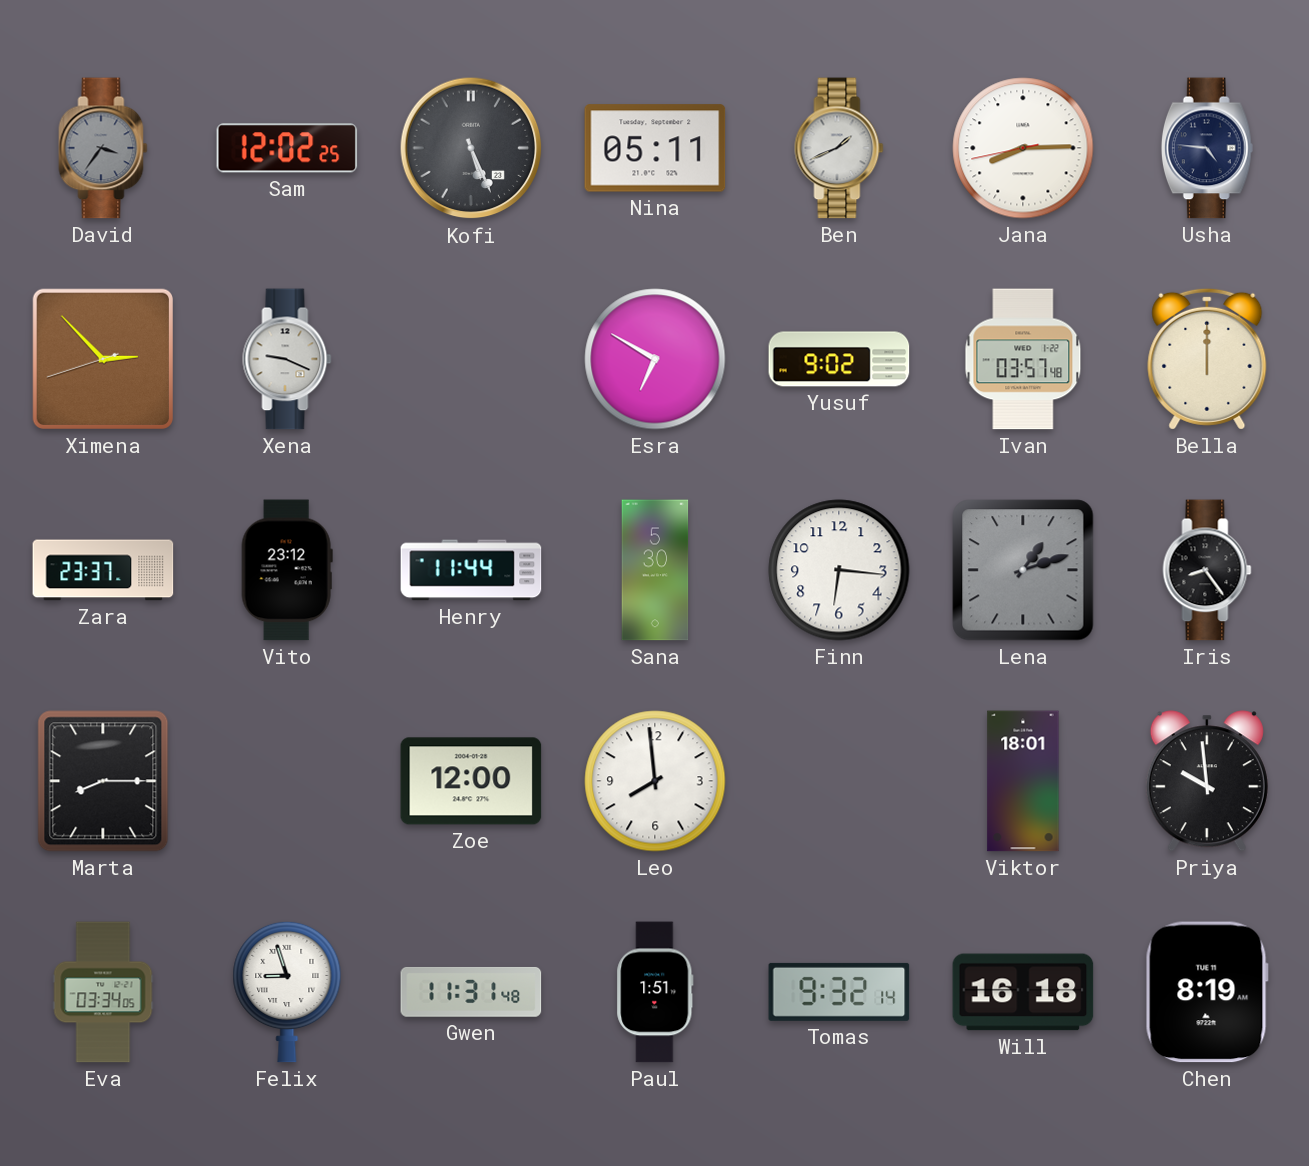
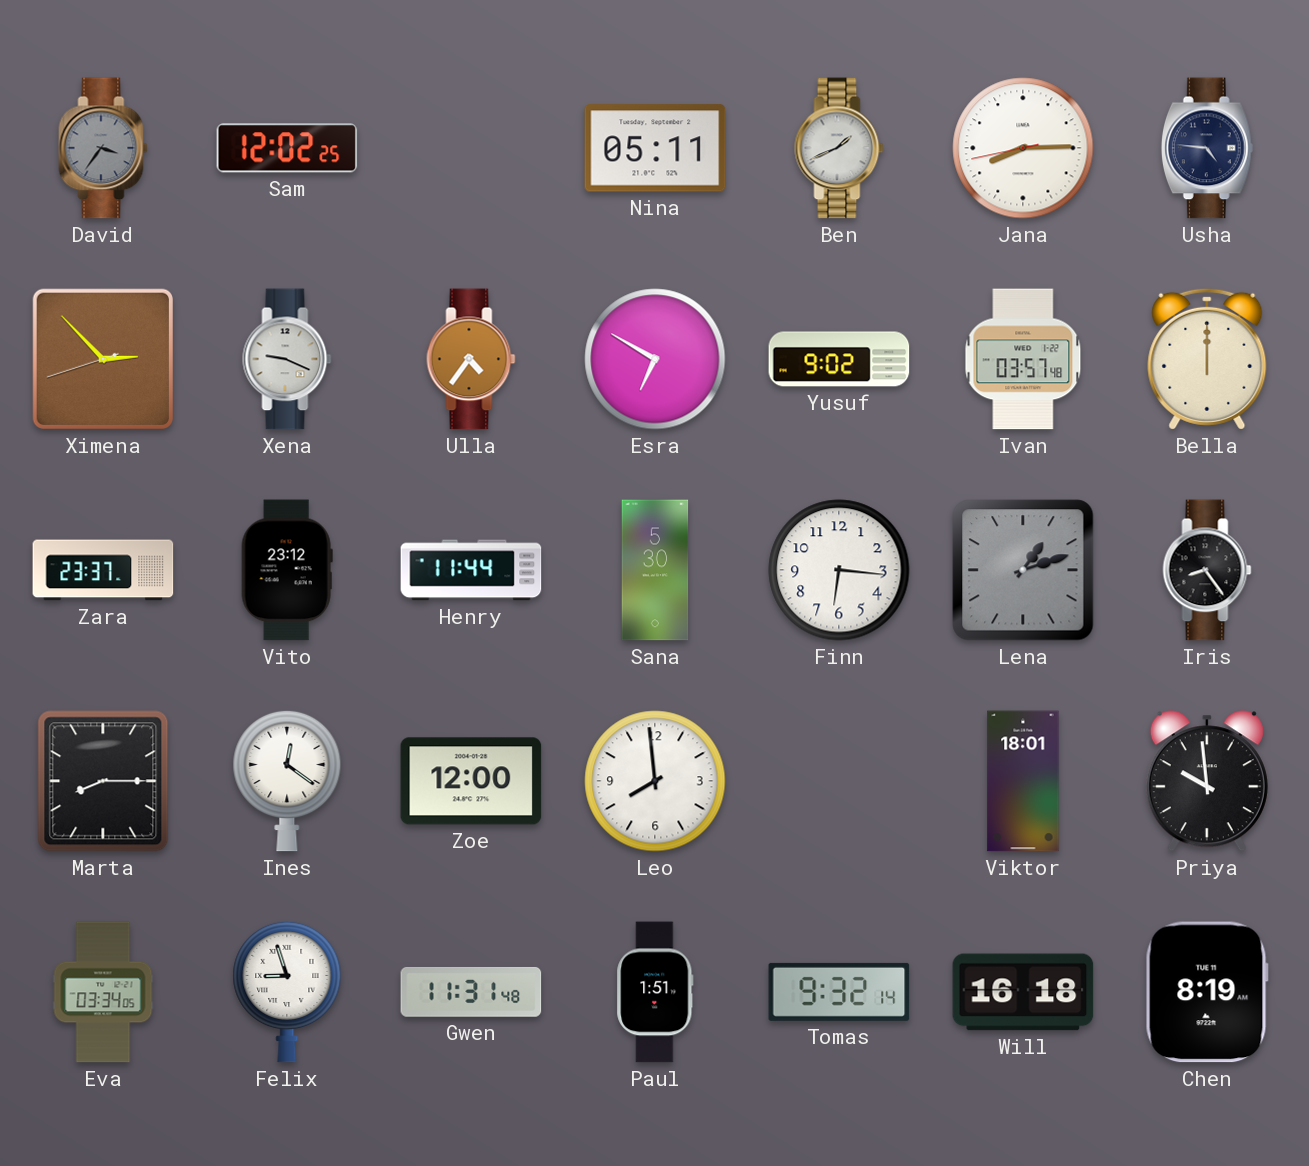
Kofi: 5:26 -> none (471, 148)
Ulla: none -> 4:36 (471, 359)
Ines: none -> 12:21 (287, 781)
